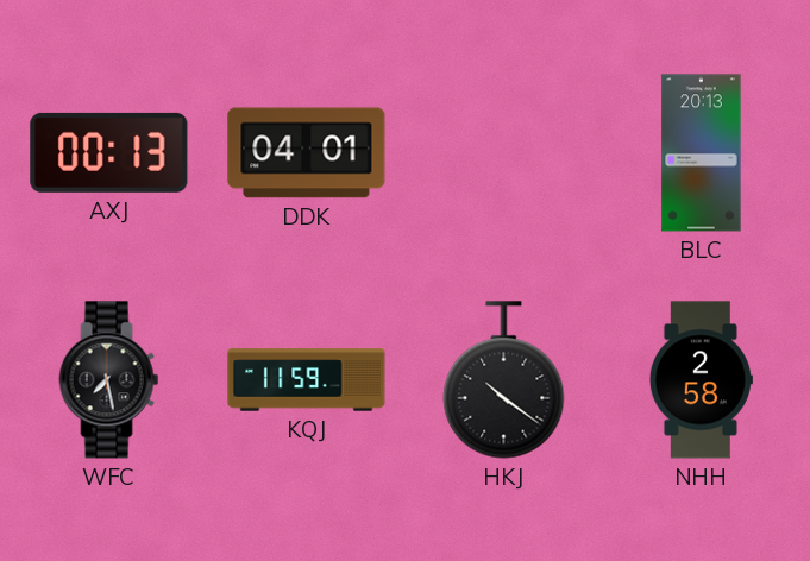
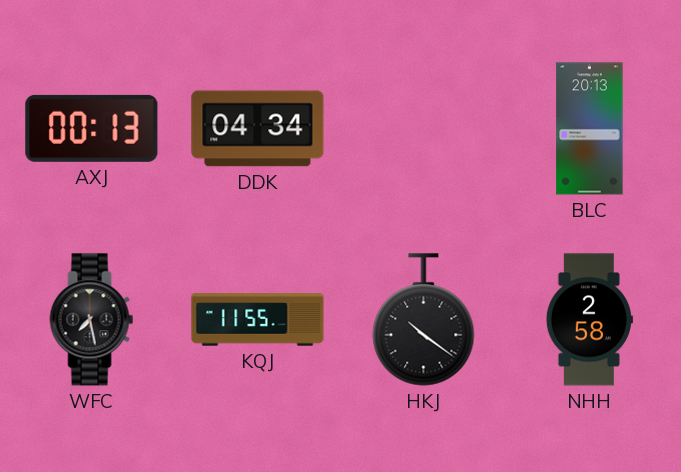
DDK: 04:01 -> 04:34 (258, 129)
KQJ: 11:59 -> 11:55 (258, 320)
